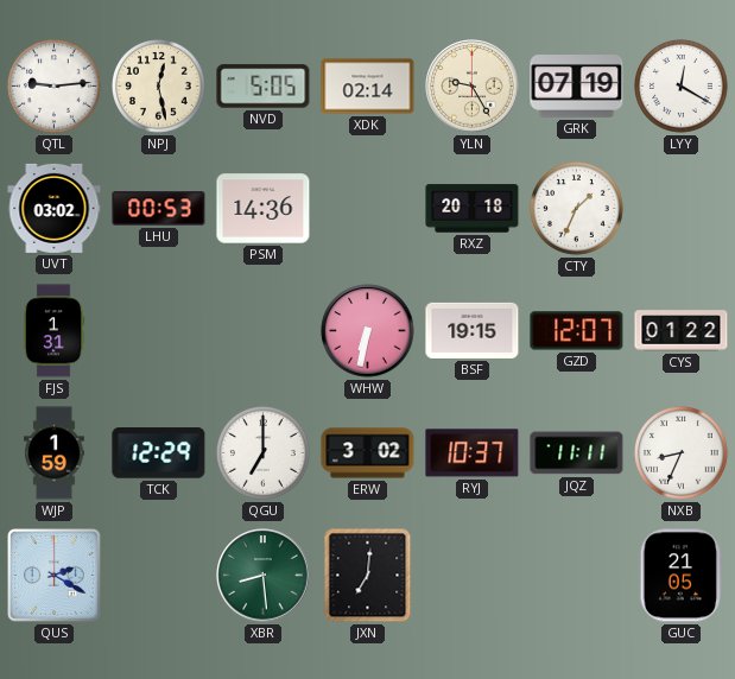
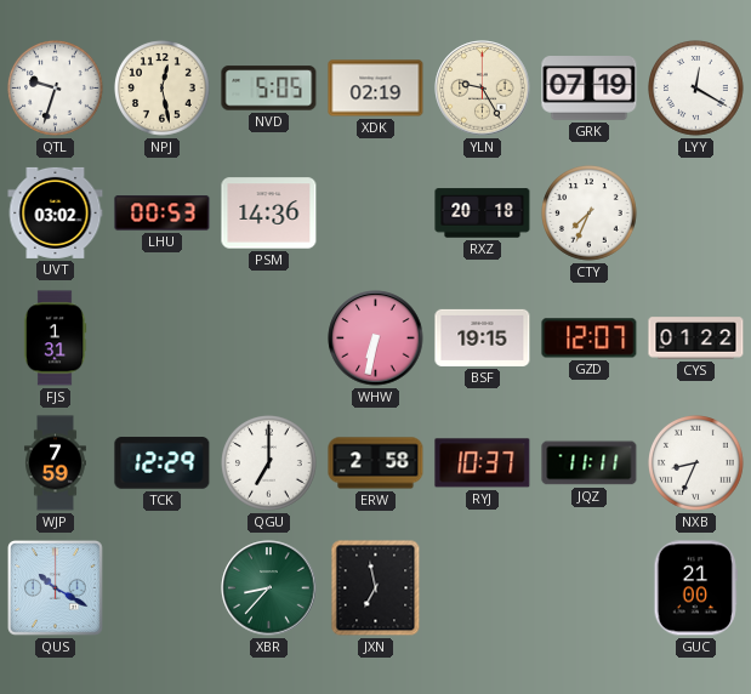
QTL: 9:14 -> 9:33 (56, 89)
XDK: 02:14 -> 02:19 (376, 89)
CTY: 1:34 -> 7:34 (590, 214)
WJP: 1:59 -> 7:59 (56, 463)
ERW: 3:02 -> 2:58 (376, 463)
QUS: 2:20 -> 10:20 (56, 588)
XBR: 8:29 -> 8:37 (269, 588)
JXN: 7:01 -> 6:58 (376, 588)
GUC: 21:05 -> 21:00 (695, 588)
